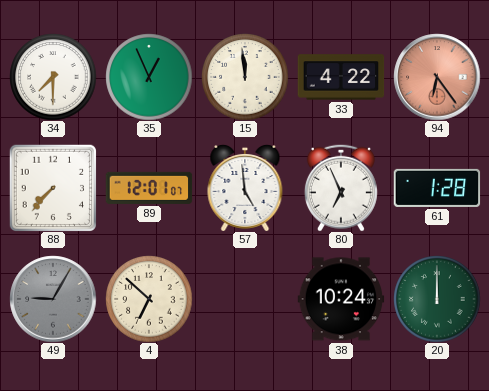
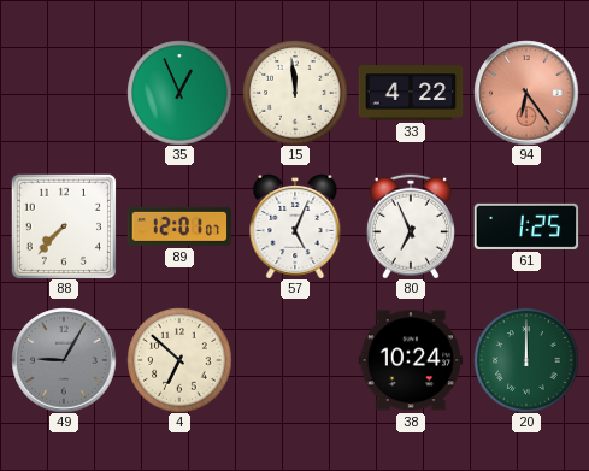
34: 7:30 -> none (53, 77)
57: 4:59 -> 5:04 (295, 226)
61: 1:28 -> 1:25 (526, 226)
